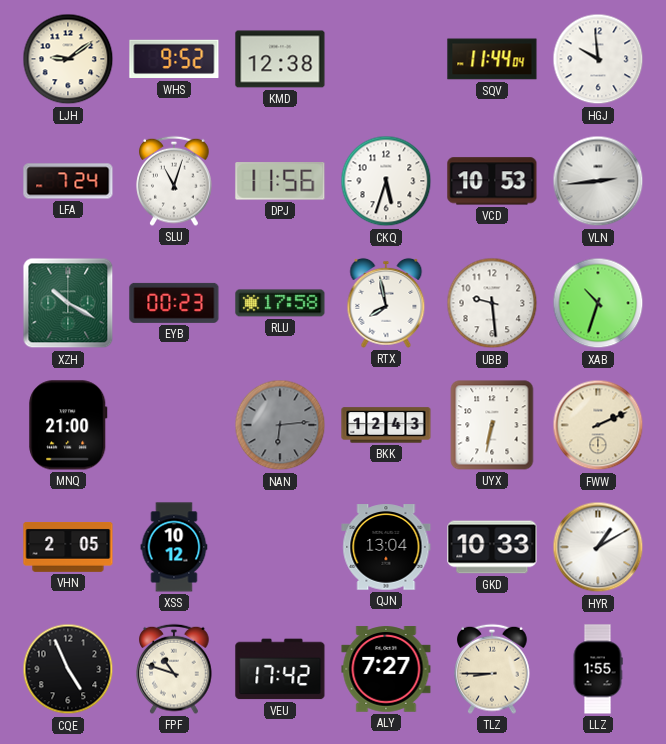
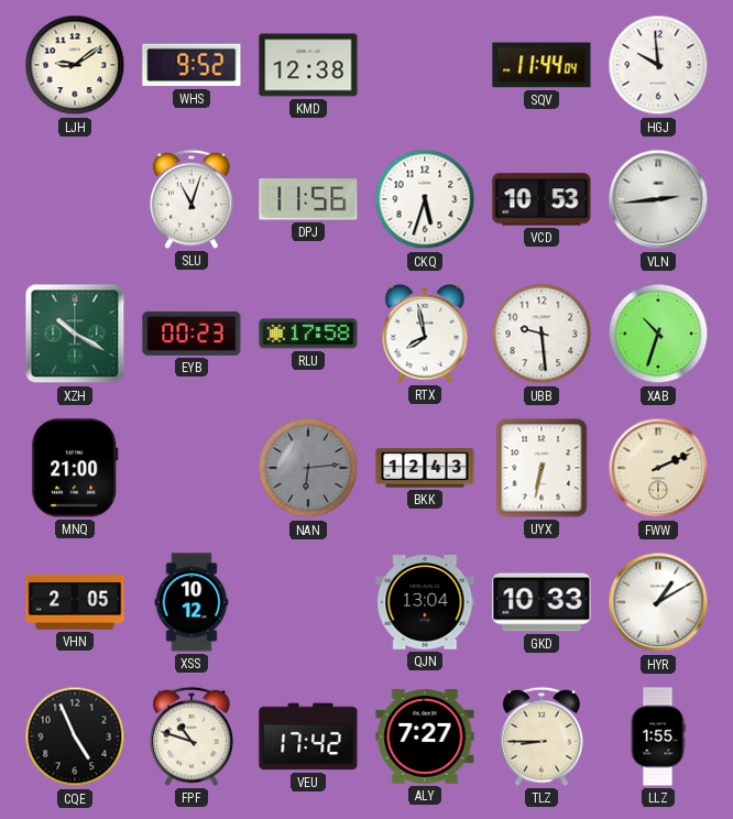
LFA: 7:24 -> none (68, 181)
